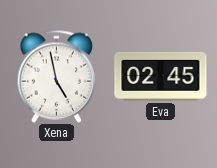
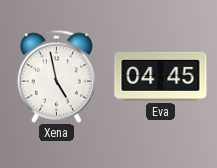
Eva: 02:45 -> 04:45 (161, 76)
